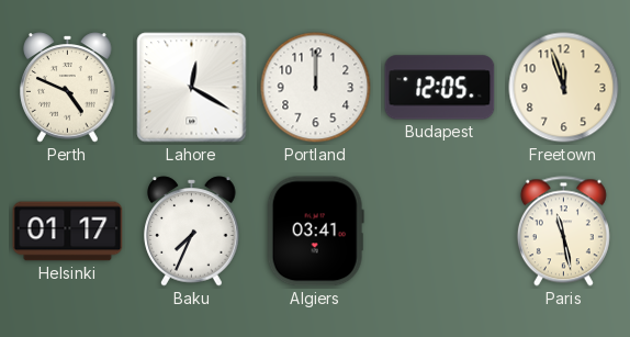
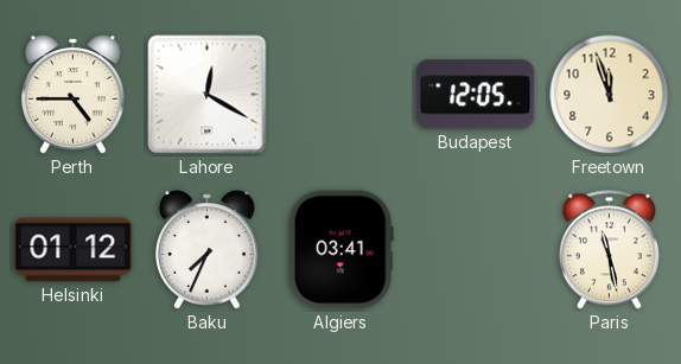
Perth: 4:49 -> 4:45 (74, 95)
Portland: 12:00 -> none (316, 88)
Helsinki: 01:17 -> 01:12 (74, 250)
